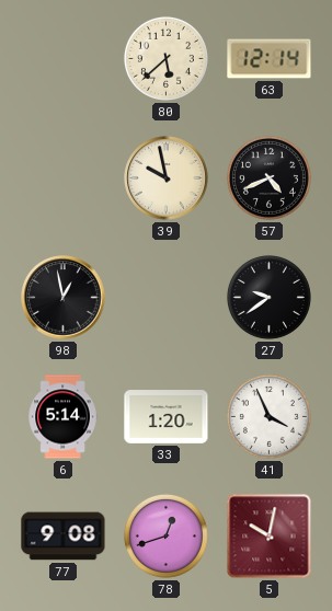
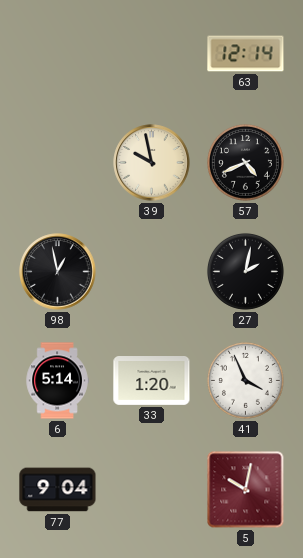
80: 5:38 -> none (165, 58)
27: 9:39 -> 2:02 (245, 271)
77: 9:08 -> 9:04 (58, 490)
78: 12:42 -> none (165, 535)
